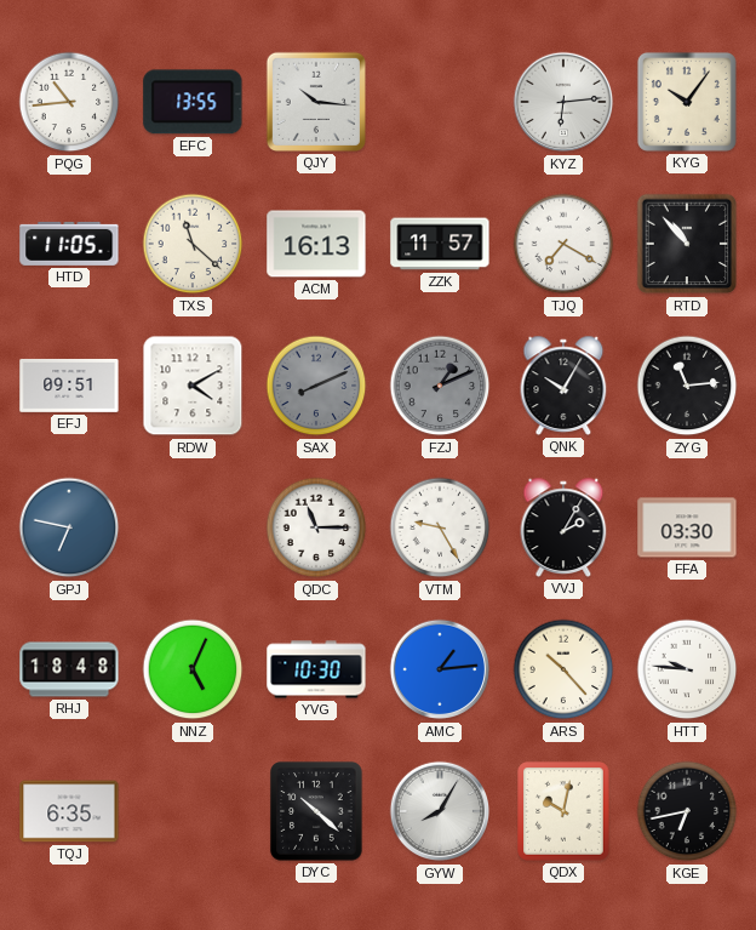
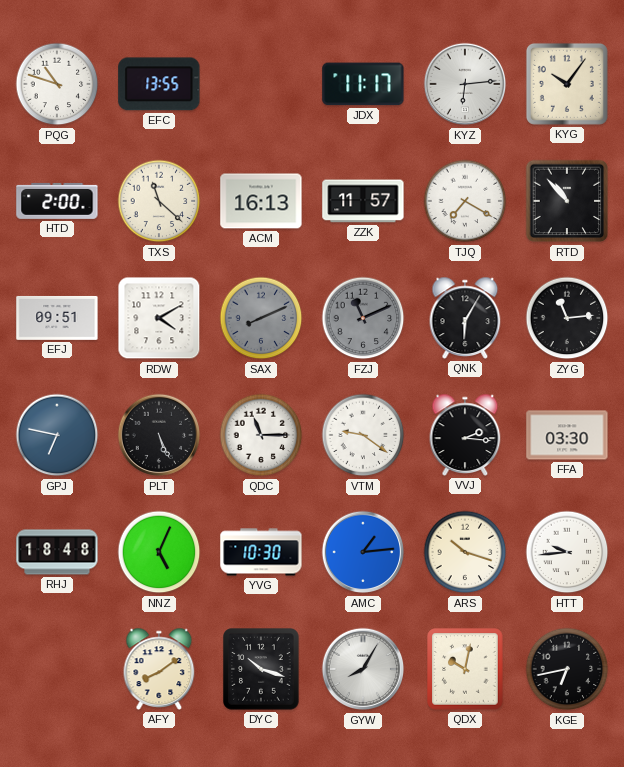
PQG: 10:44 -> 10:48 (57, 84)
QJY: 10:16 -> none (316, 102)
JDX: none -> 11:17 (363, 84)
HTD: 11:05 -> 2:00 (57, 201)
FZJ: 1:11 -> 11:11 (363, 318)
QNK: 10:05 -> 6:05 (465, 318)
PLT: none -> 5:26 (159, 435)
VTM: 9:25 -> 9:21 (363, 435)
VVJ: 2:05 -> 2:16 (465, 435)
ARS: 10:23 -> 10:18 (465, 552)
HTT: 9:46 -> 9:44 (567, 552)
TQJ: 6:35 -> none (69, 811)
AFY: none -> 8:09 (159, 669)
DYC: 10:22 -> 10:18 (261, 669)
